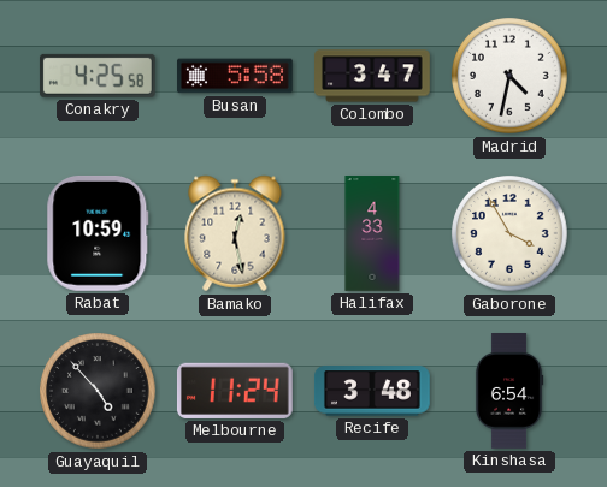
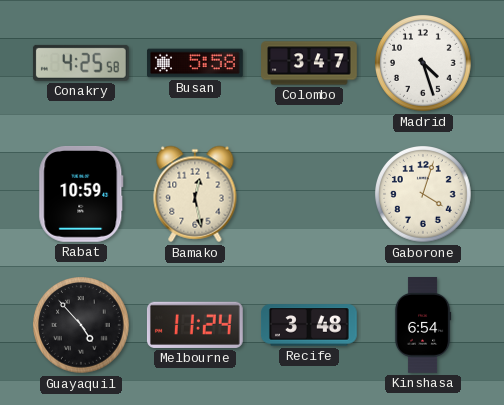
Madrid: 4:32 -> 4:27 (424, 64)
Halifax: 4:33 -> none (372, 233)
Gaborone: 3:55 -> 4:03 (424, 195)
